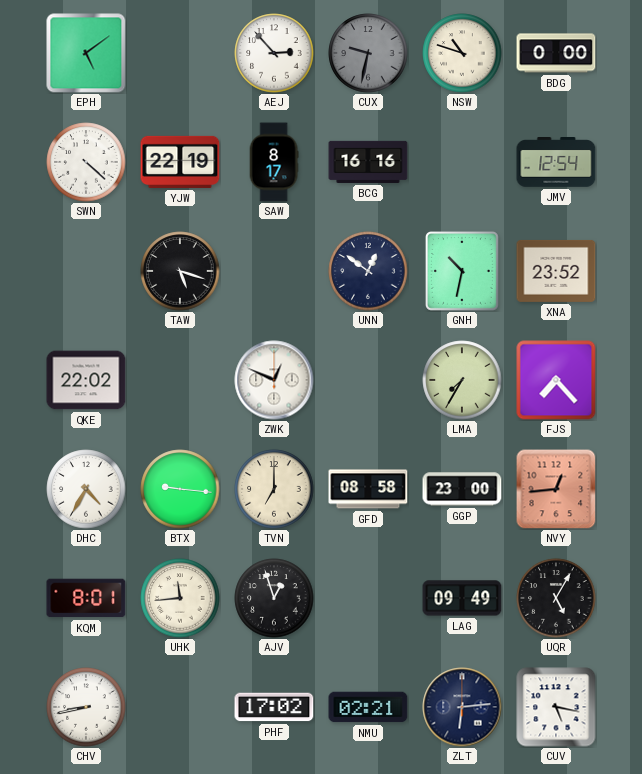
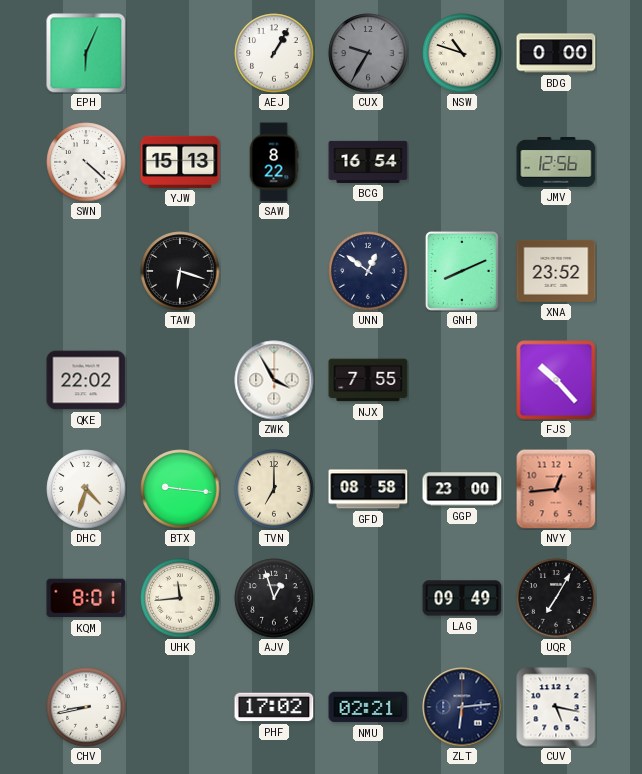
EPH: 5:09 -> 6:04 (86, 53)
AEJ: 2:53 -> 1:05 (274, 53)
CUX: 9:32 -> 9:35 (368, 53)
YJW: 22:19 -> 15:13 (180, 162)
SAW: 8:17 -> 8:22 (274, 162)
BCG: 16:16 -> 16:54 (368, 162)
JMV: 12:54 -> 12:56 (556, 163)
TAW: 5:18 -> 6:18 (180, 271)
GNH: 10:32 -> 8:11 (462, 272)
ZWK: 12:49 -> 3:55 (274, 380)
NJX: none -> 7:55 (368, 380)
LMA: 7:35 -> none (462, 380)
FJS: 7:23 -> 10:23 (556, 380)
DHC: 4:35 -> 4:33 (86, 489)
UQR: 5:05 -> 7:05 (556, 598)
